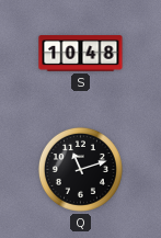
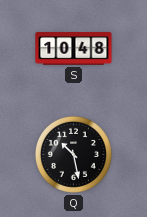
Q: 11:12 -> 10:28 (73, 154)
